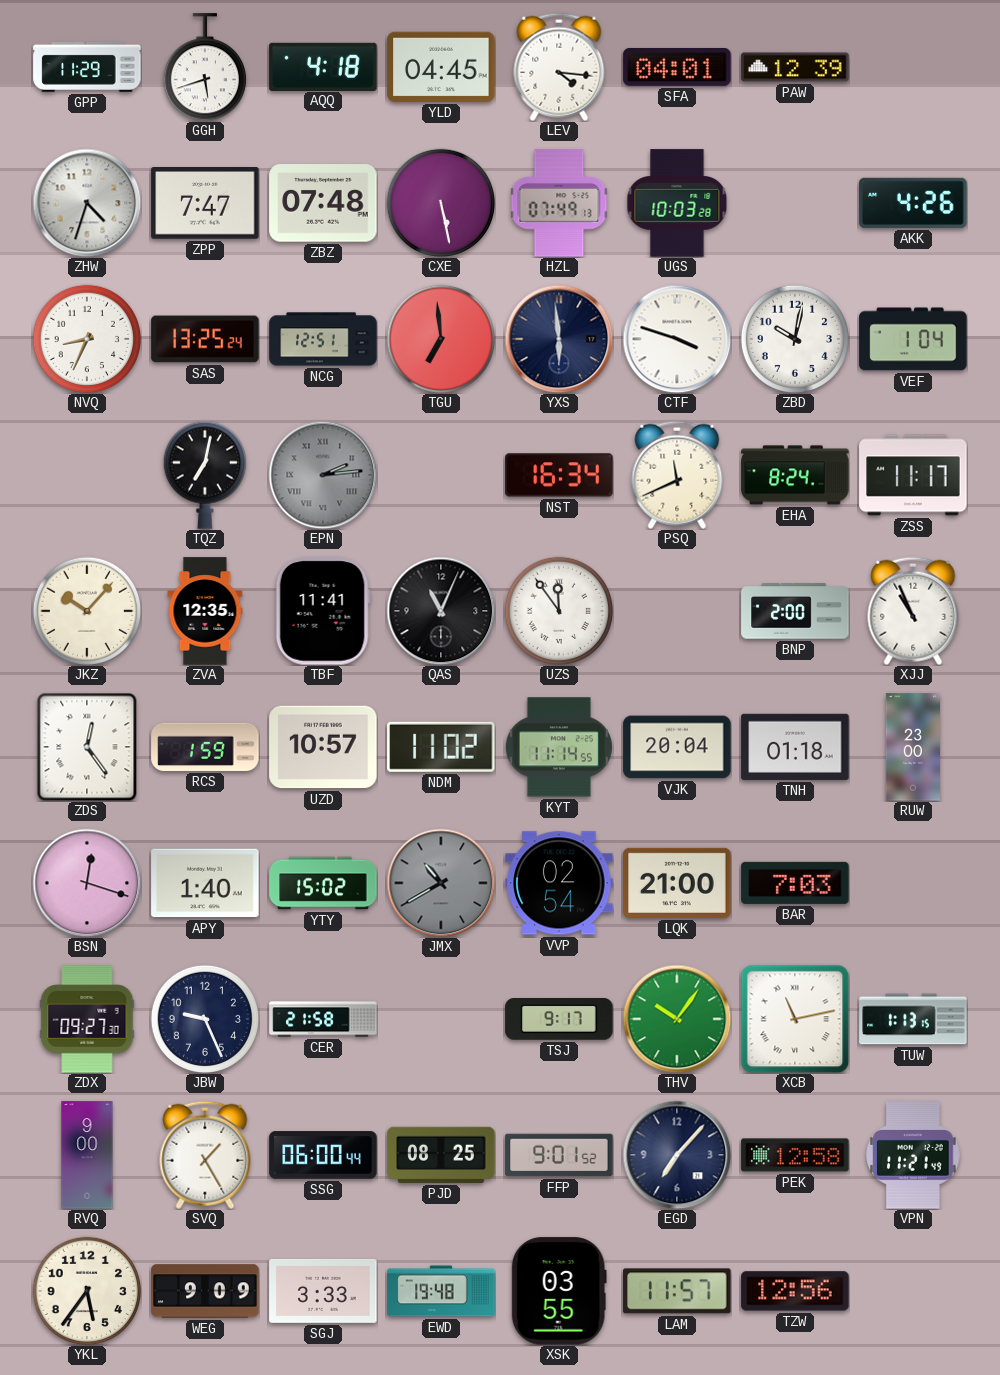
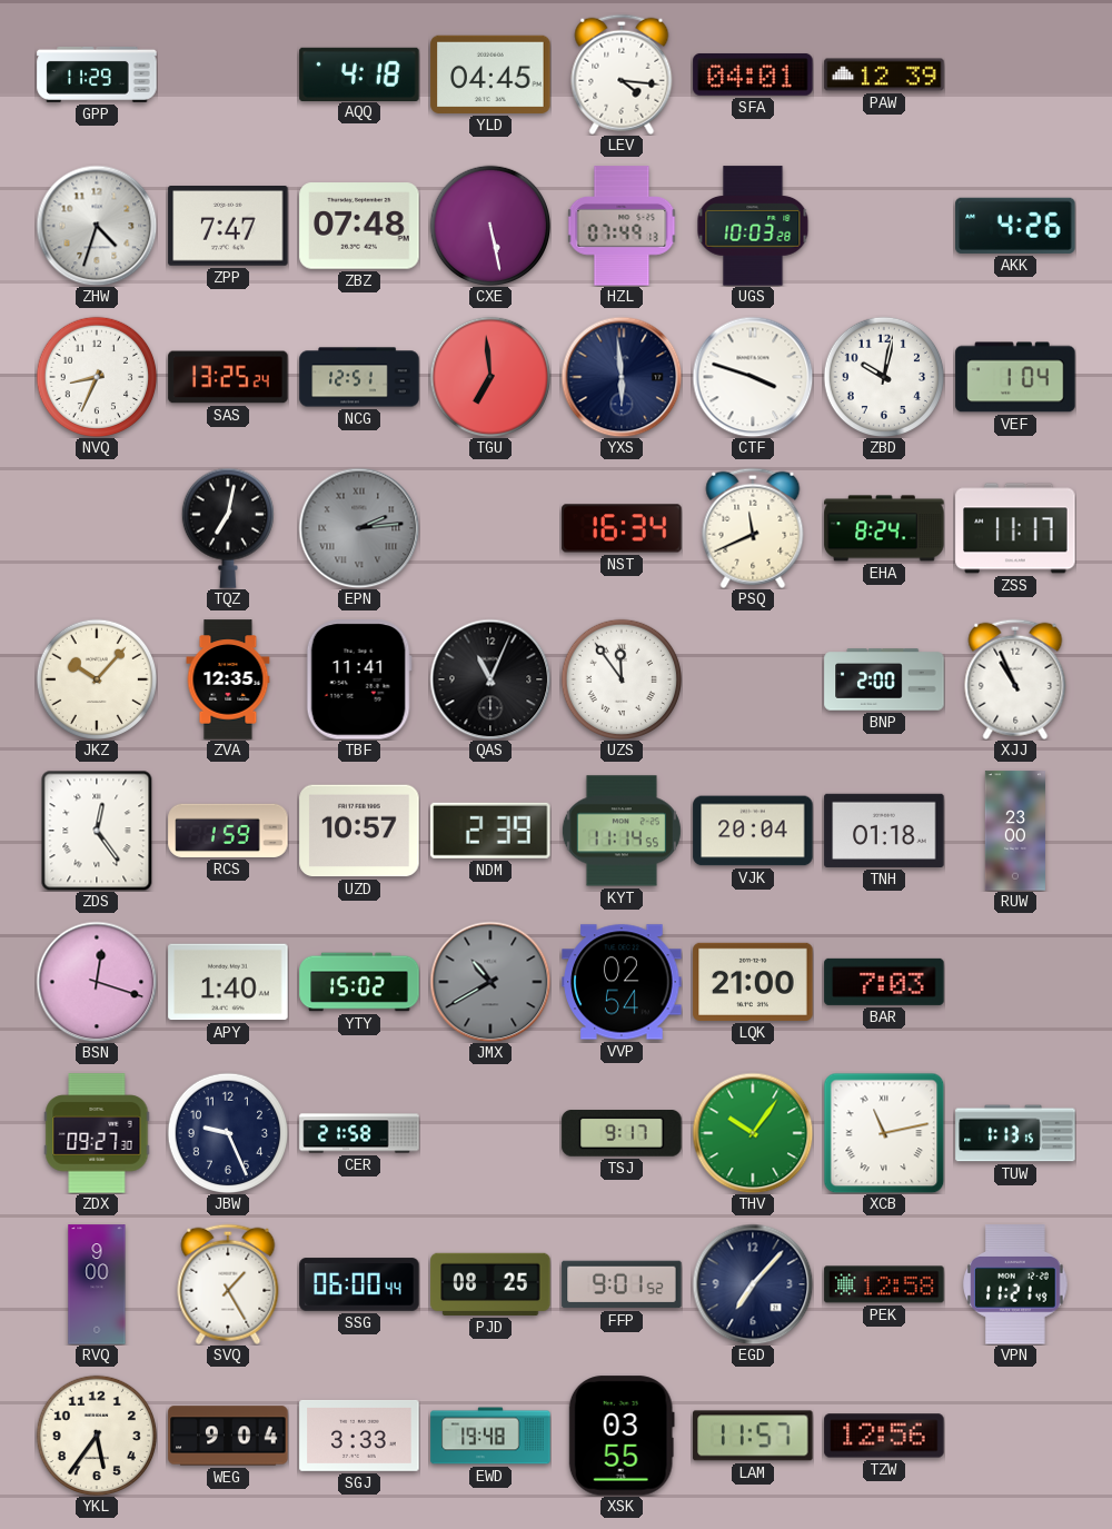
GGH: 5:42 -> none (205, 67)
NDM: 11:02 -> 2:39 (490, 831)
WEG: 9:09 -> 9:04 (228, 1436)
